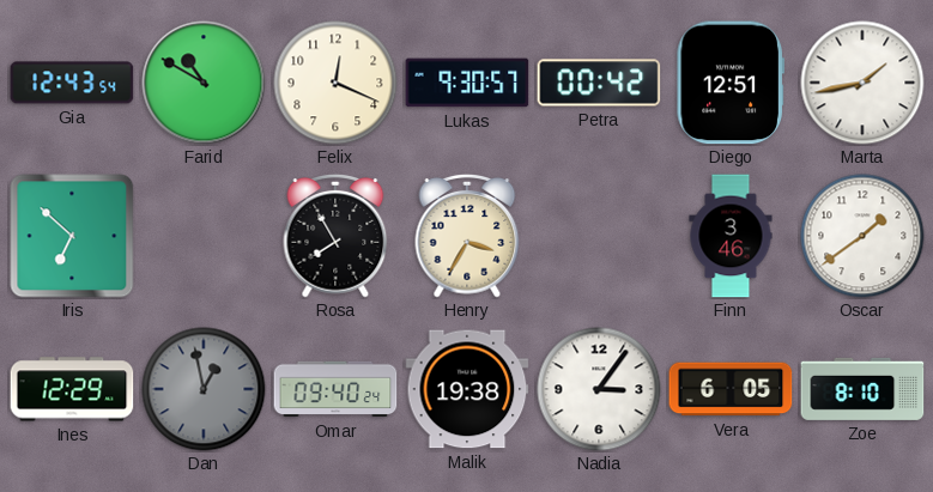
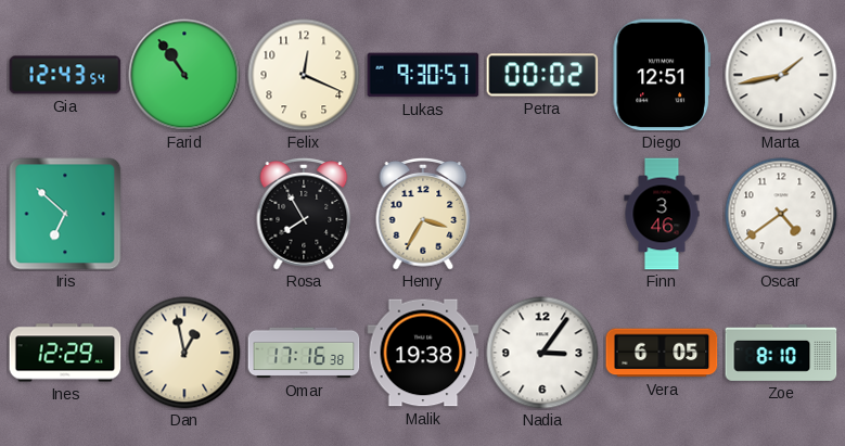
Farid: 10:50 -> 10:54 (184, 75)
Petra: 00:42 -> 00:02 (542, 75)
Oscar: 1:39 -> 4:39 (781, 214)
Dan dial: grey -> cream (184, 353)
Omar: 09:40 -> 17:16 (304, 353)
